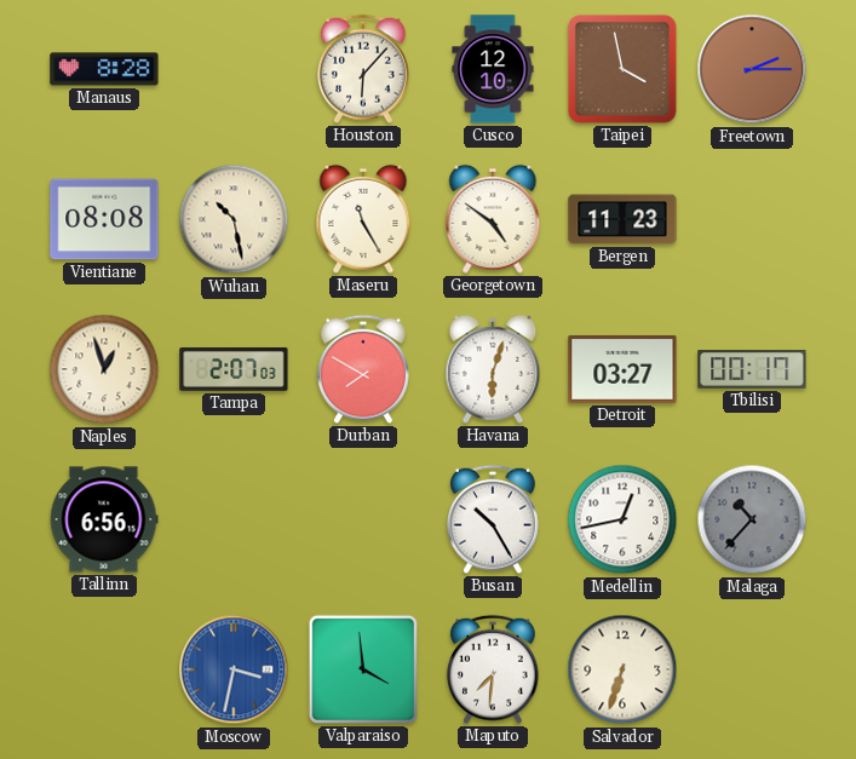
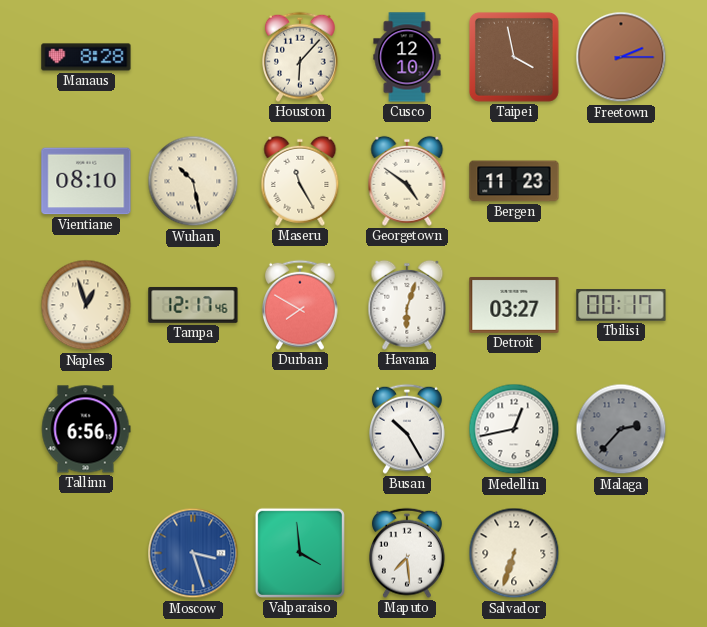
Vientiane: 08:08 -> 08:10 (86, 181)
Tampa: 2:07 -> 12:17 (193, 305)
Malaga: 10:37 -> 2:37 (621, 429)
Moscow: 3:32 -> 3:27 (193, 553)
Maputo: 7:31 -> 7:29 (408, 553)
